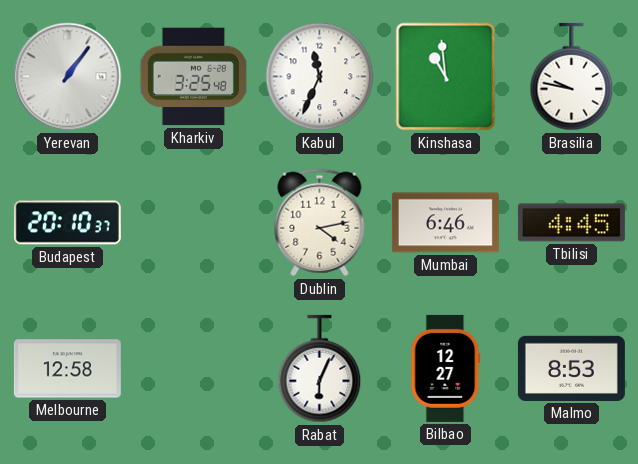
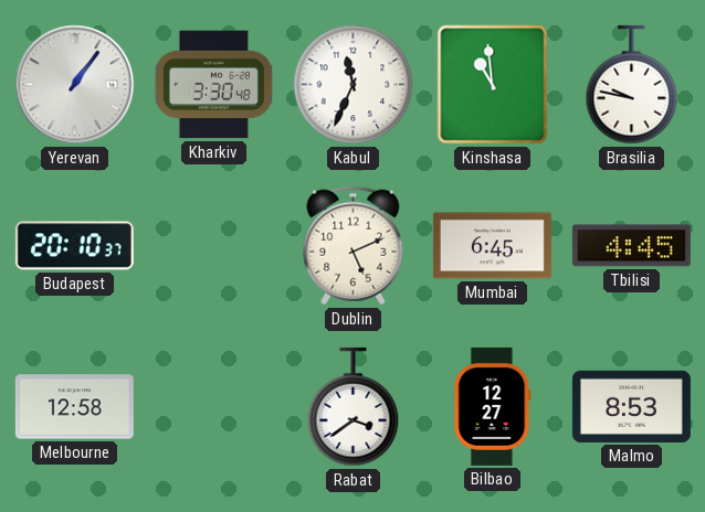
Kharkiv: 3:25 -> 3:30 (213, 85)
Dublin: 4:13 -> 5:11 (354, 246)
Mumbai: 6:46 -> 6:45 (492, 246)
Rabat: 6:04 -> 3:39 (354, 407)
